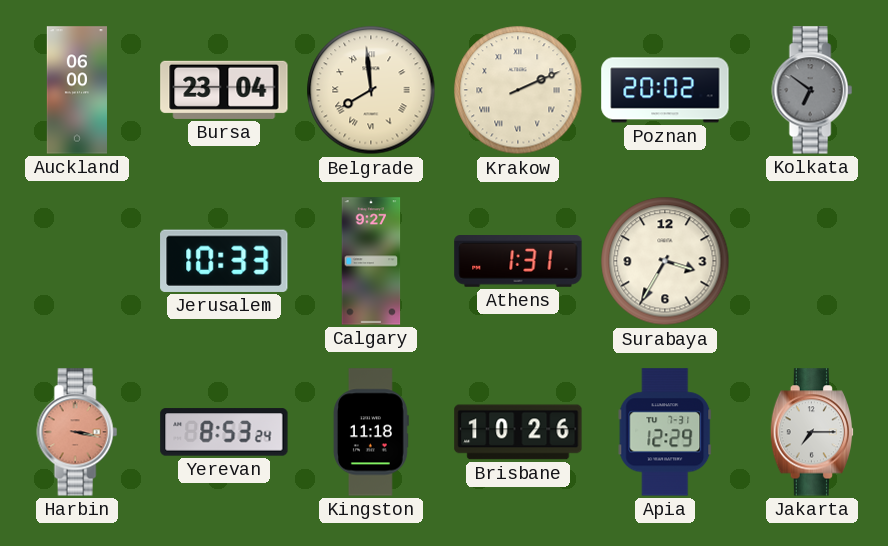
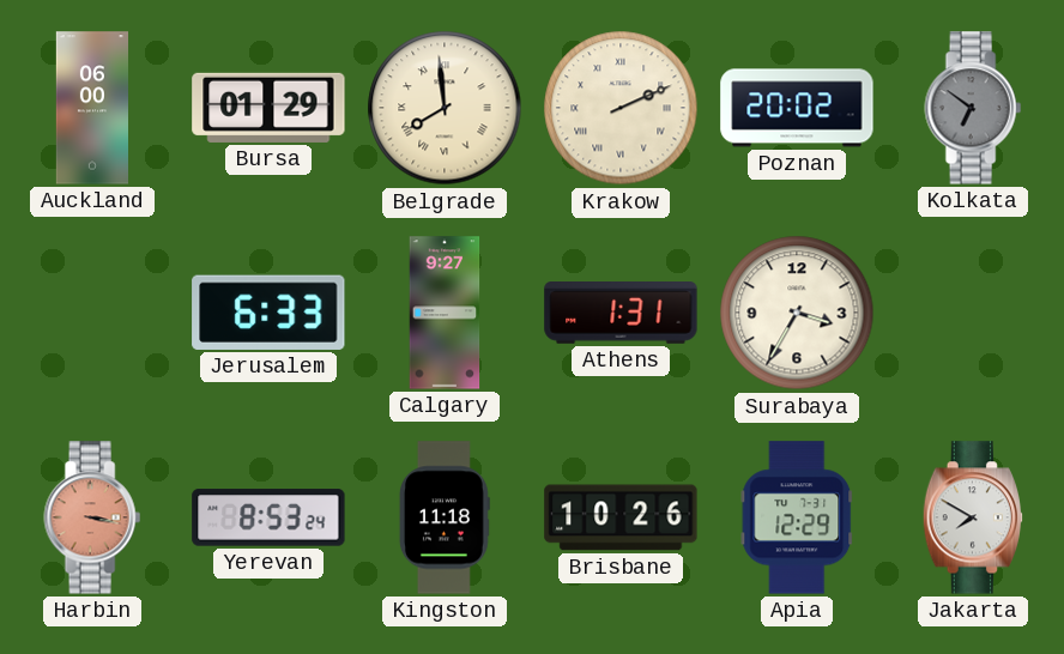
Bursa: 23:04 -> 01:29 (268, 108)
Jerusalem: 10:33 -> 6:33 (268, 313)
Jakarta: 7:15 -> 7:50 (973, 517)
